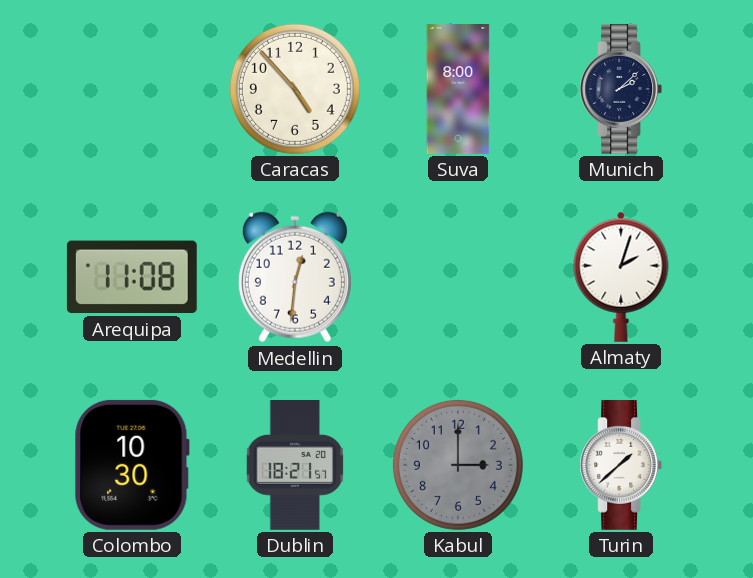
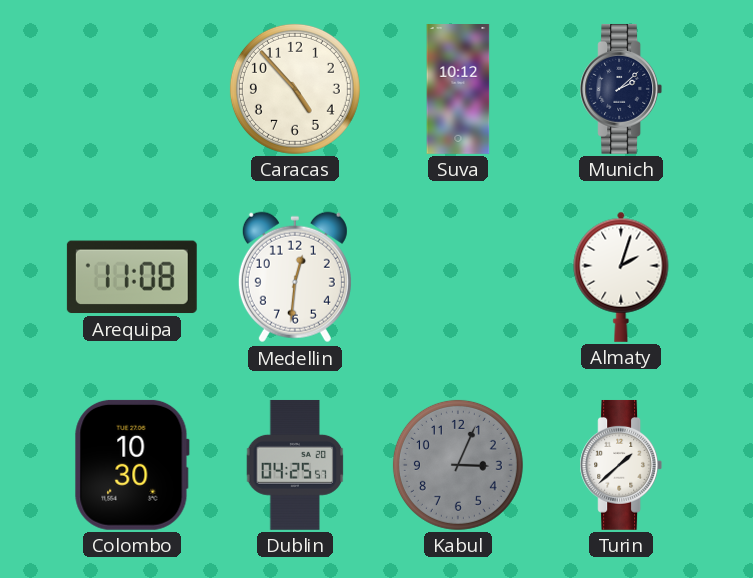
Suva: 8:00 -> 10:12 (458, 90)
Dublin: 18:21 -> 04:25 (295, 465)
Kabul: 3:00 -> 3:04 (458, 465)
